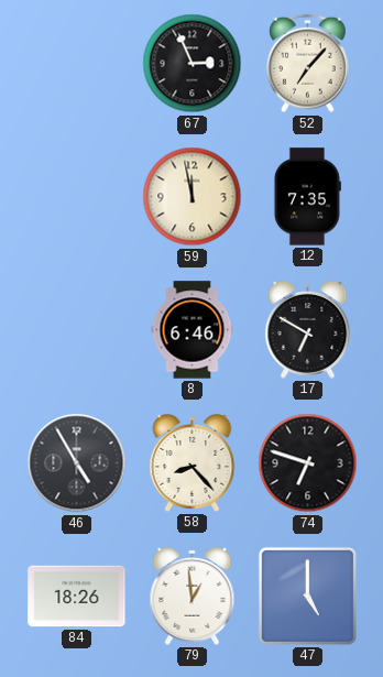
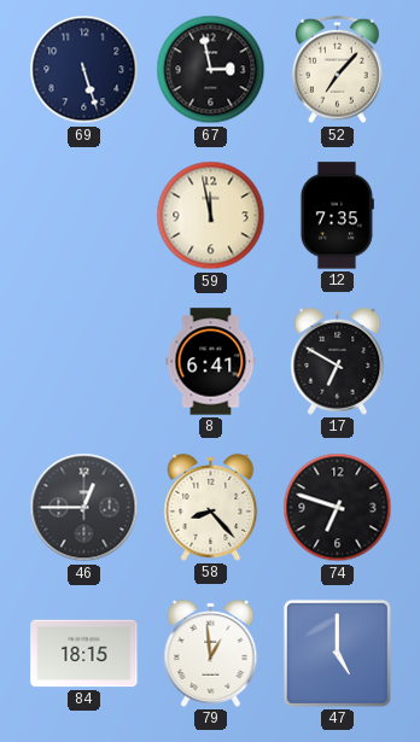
69: none -> 5:27 (84, 70)
67: 2:56 -> 2:58 (211, 70)
8: 6:46 -> 6:41 (211, 362)
46: 4:55 -> 12:45 (84, 508)
84: 18:26 -> 18:15 (84, 654)
